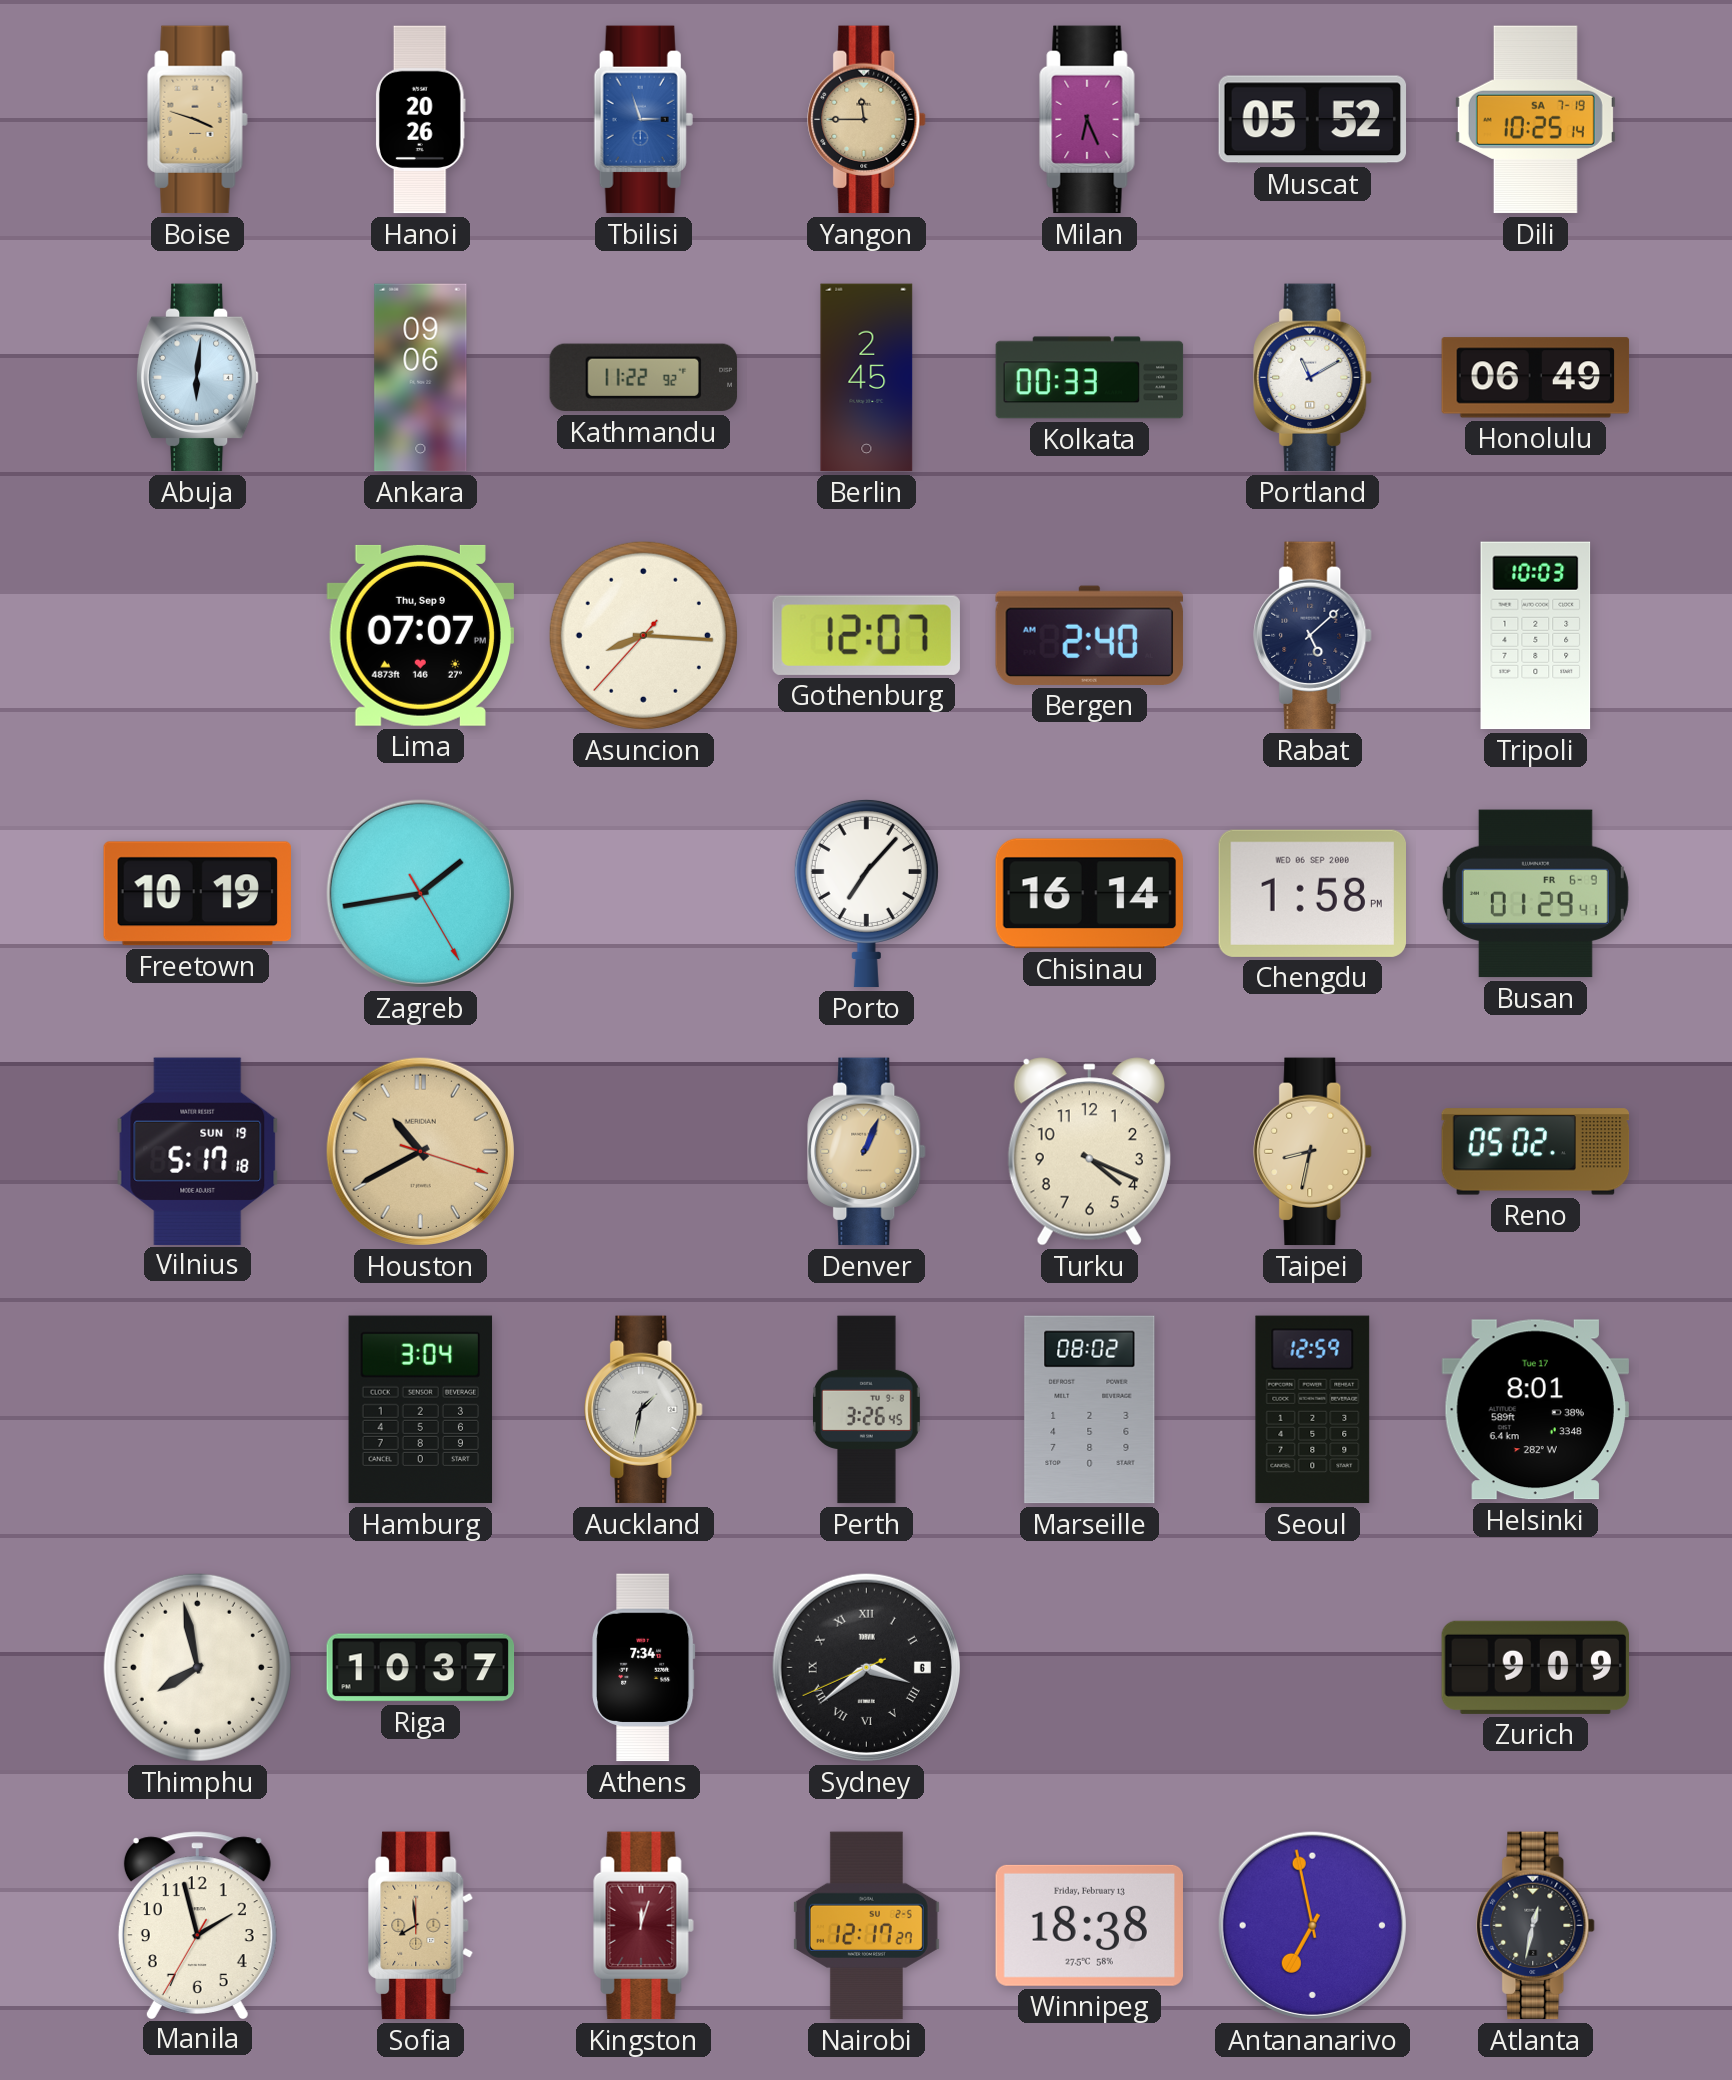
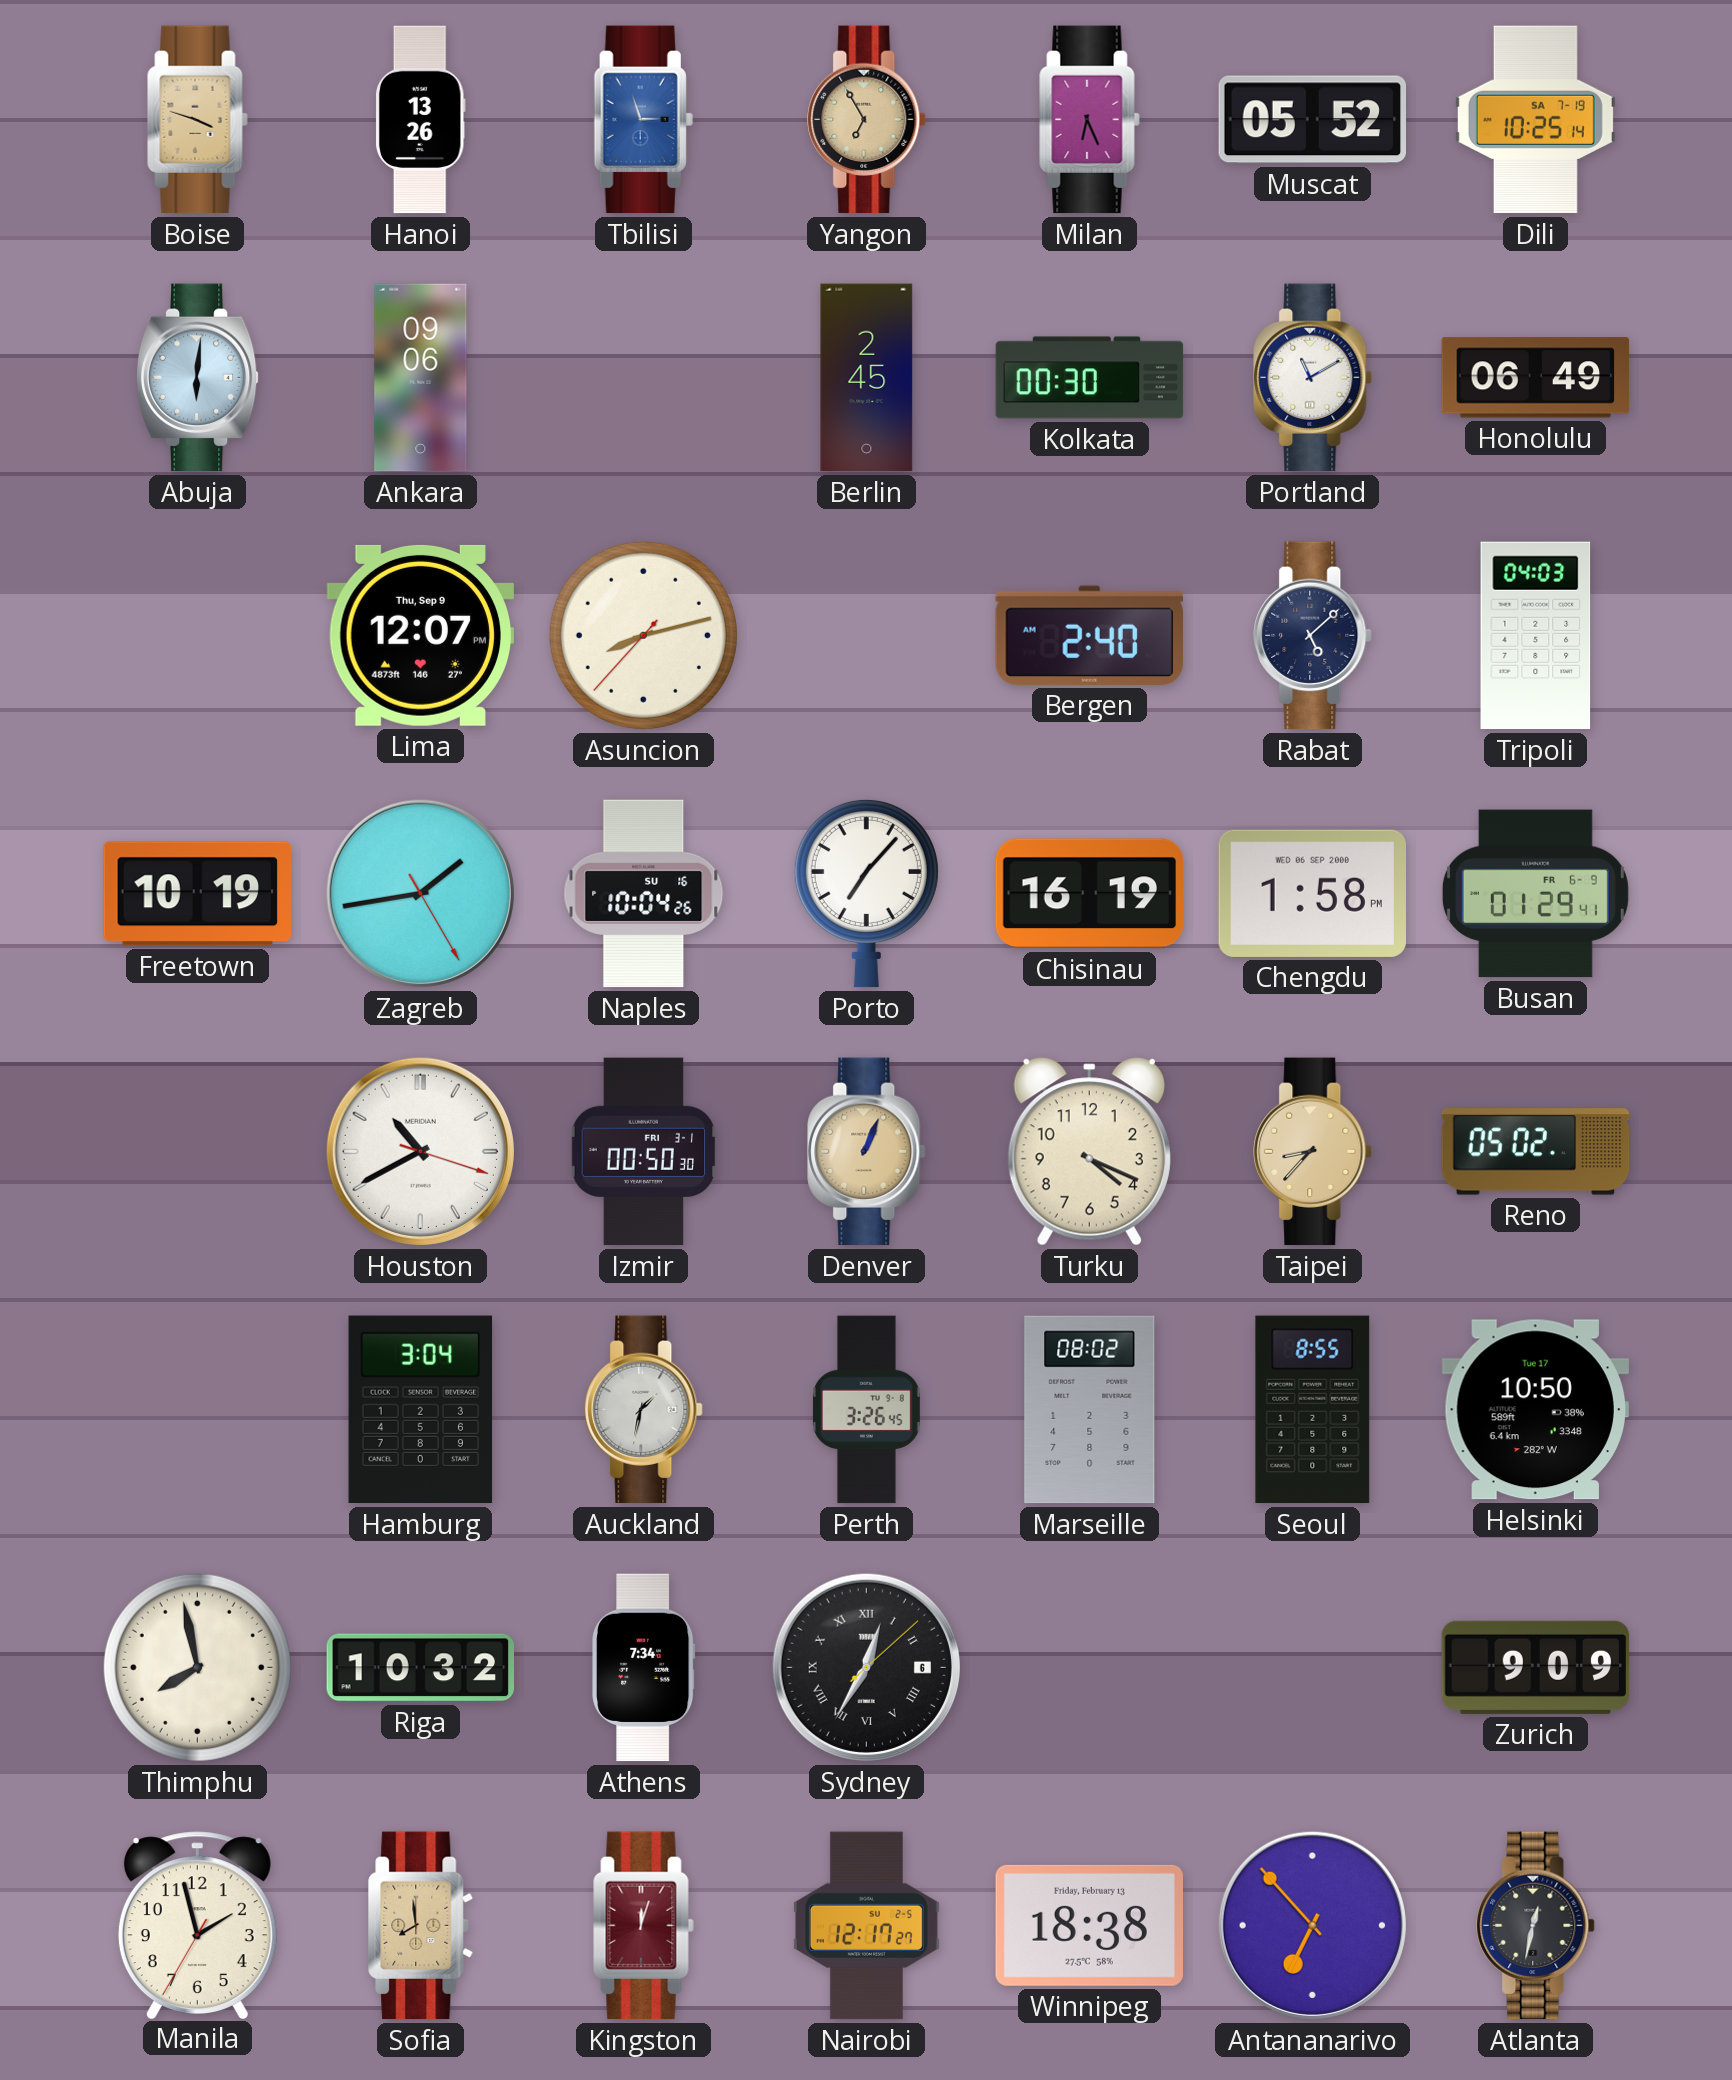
Hanoi: 20:26 -> 13:26 (420, 120)
Yangon: 11:45 -> 6:55 (867, 120)
Kathmandu: 11:22 -> none (644, 378)
Kolkata: 00:33 -> 00:30 (1090, 378)
Lima: 07:07 -> 12:07 (420, 635)
Asuncion: 8:15 -> 8:12 (643, 635)
Gothenburg: 12:07 -> none (866, 635)
Tripoli: 10:03 -> 04:03 (1536, 636)
Naples: none -> 10:04 (644, 894)
Chisinau: 16:14 -> 16:19 (1090, 894)
Vilnius: 5:17 -> none (198, 1151)
Houston dial: champagne -> white (420, 1151)
Izmir: none -> 00:50 (644, 1152)
Taipei: 8:32 -> 8:37 (1313, 1152)
Seoul: 12:59 -> 8:55 (1313, 1410)
Helsinki: 8:01 -> 10:50 (1535, 1410)
Riga: 10:37 -> 10:32 (421, 1668)
Sydney: 3:38 -> 12:35 (866, 1667)
Antananarivo: 6:58 -> 6:53 (1312, 1925)
